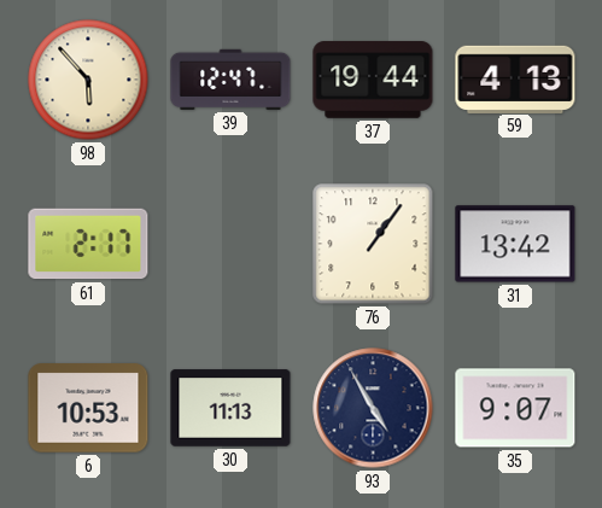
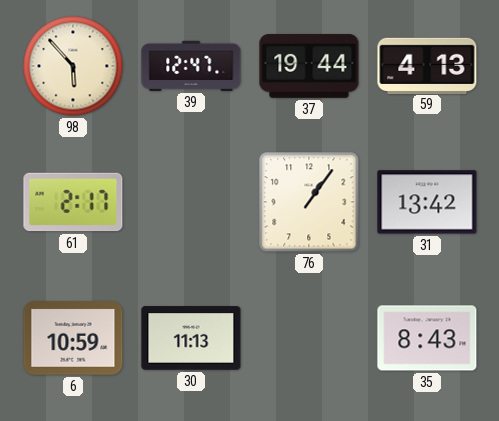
6: 10:53 -> 10:59 (73, 338)
93: 4:55 -> none (373, 408)
35: 9:07 -> 8:43 (427, 338)
